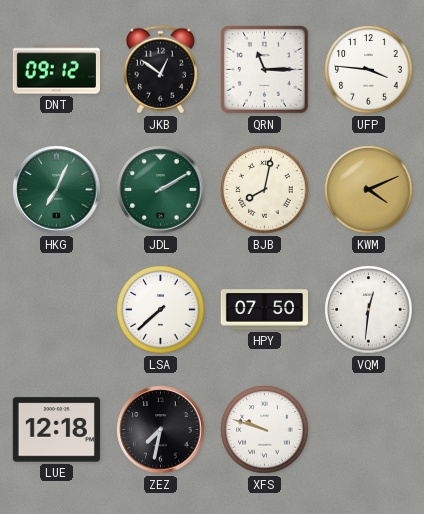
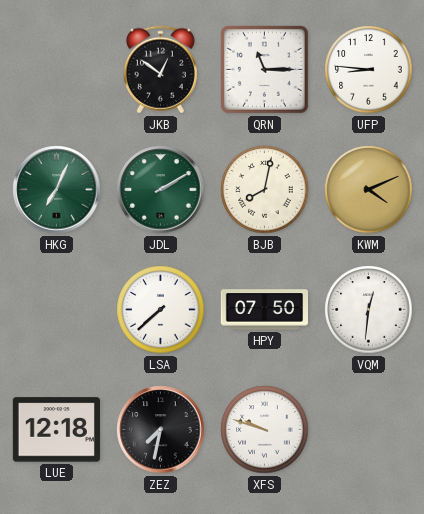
DNT: 09:12 -> none (56, 70)
UFP: 3:46 -> 8:46 (369, 70)
